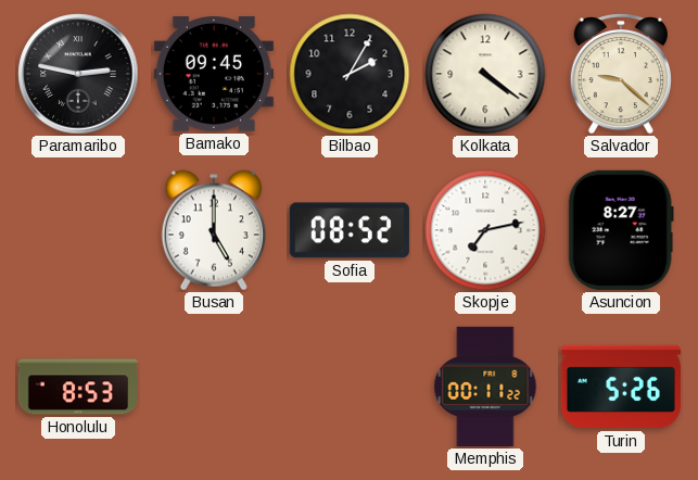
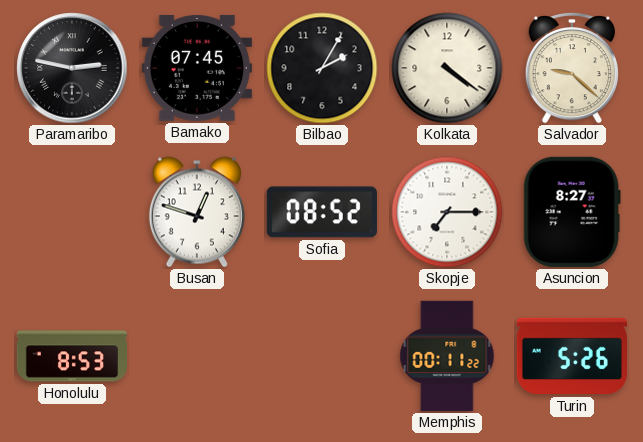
Bamako: 09:45 -> 07:45 (197, 68)
Busan: 5:00 -> 12:48 (197, 212)
Skopje: 7:13 -> 7:15 (447, 212)
